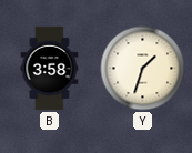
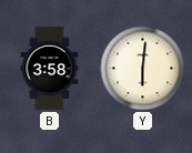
Y: 1:33 -> 6:01 (143, 69)
